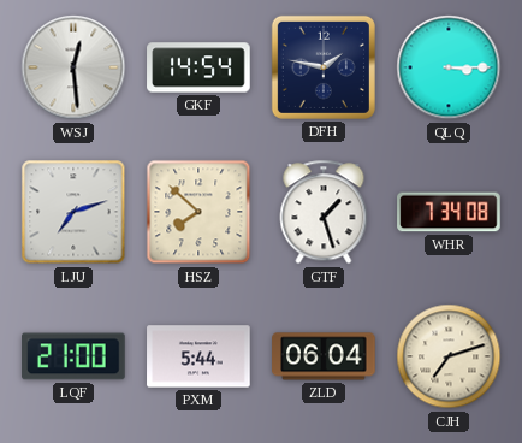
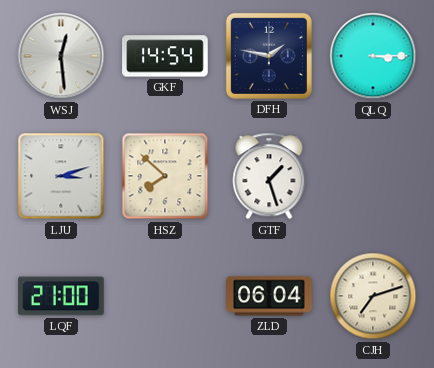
LJU: 7:12 -> 3:12 (61, 176)
WHR: 7:34 -> none (449, 212)
PXM: 5:44 -> none (198, 356)
